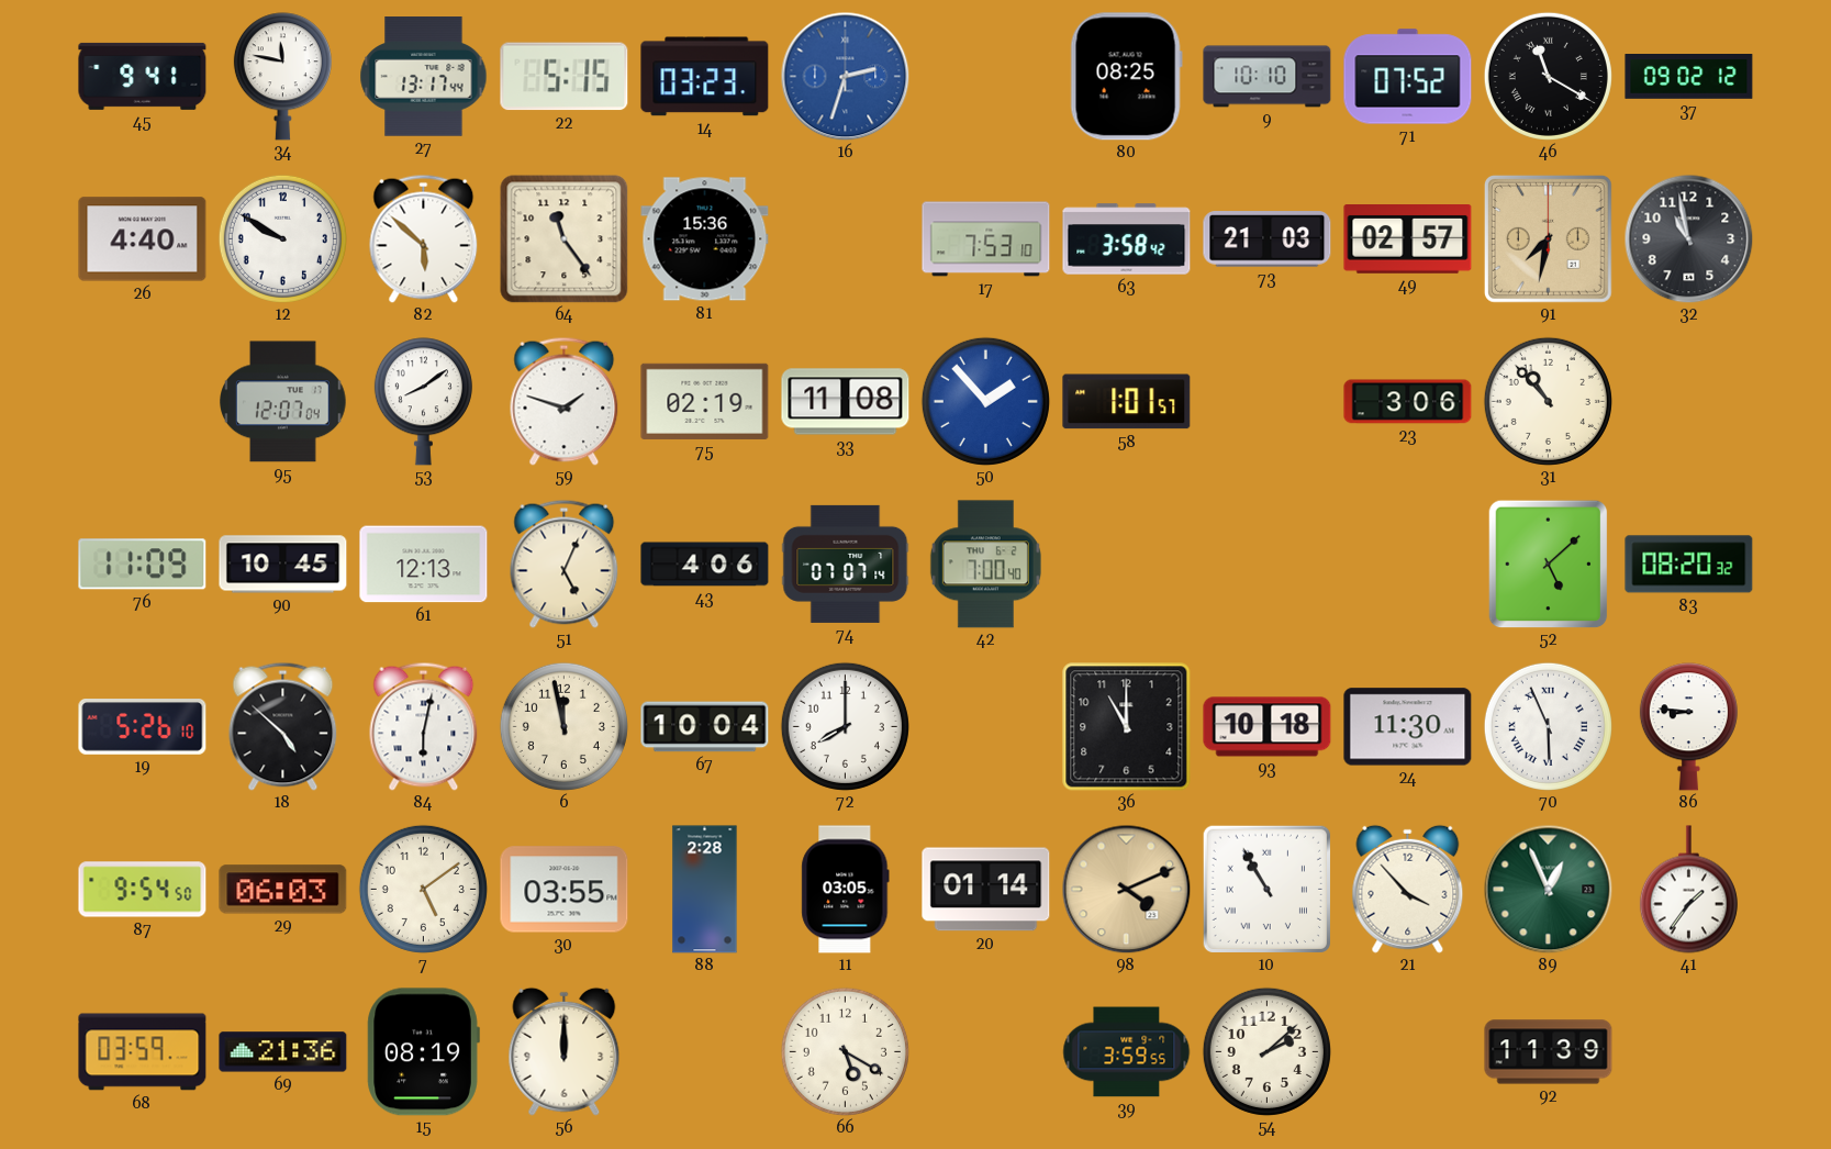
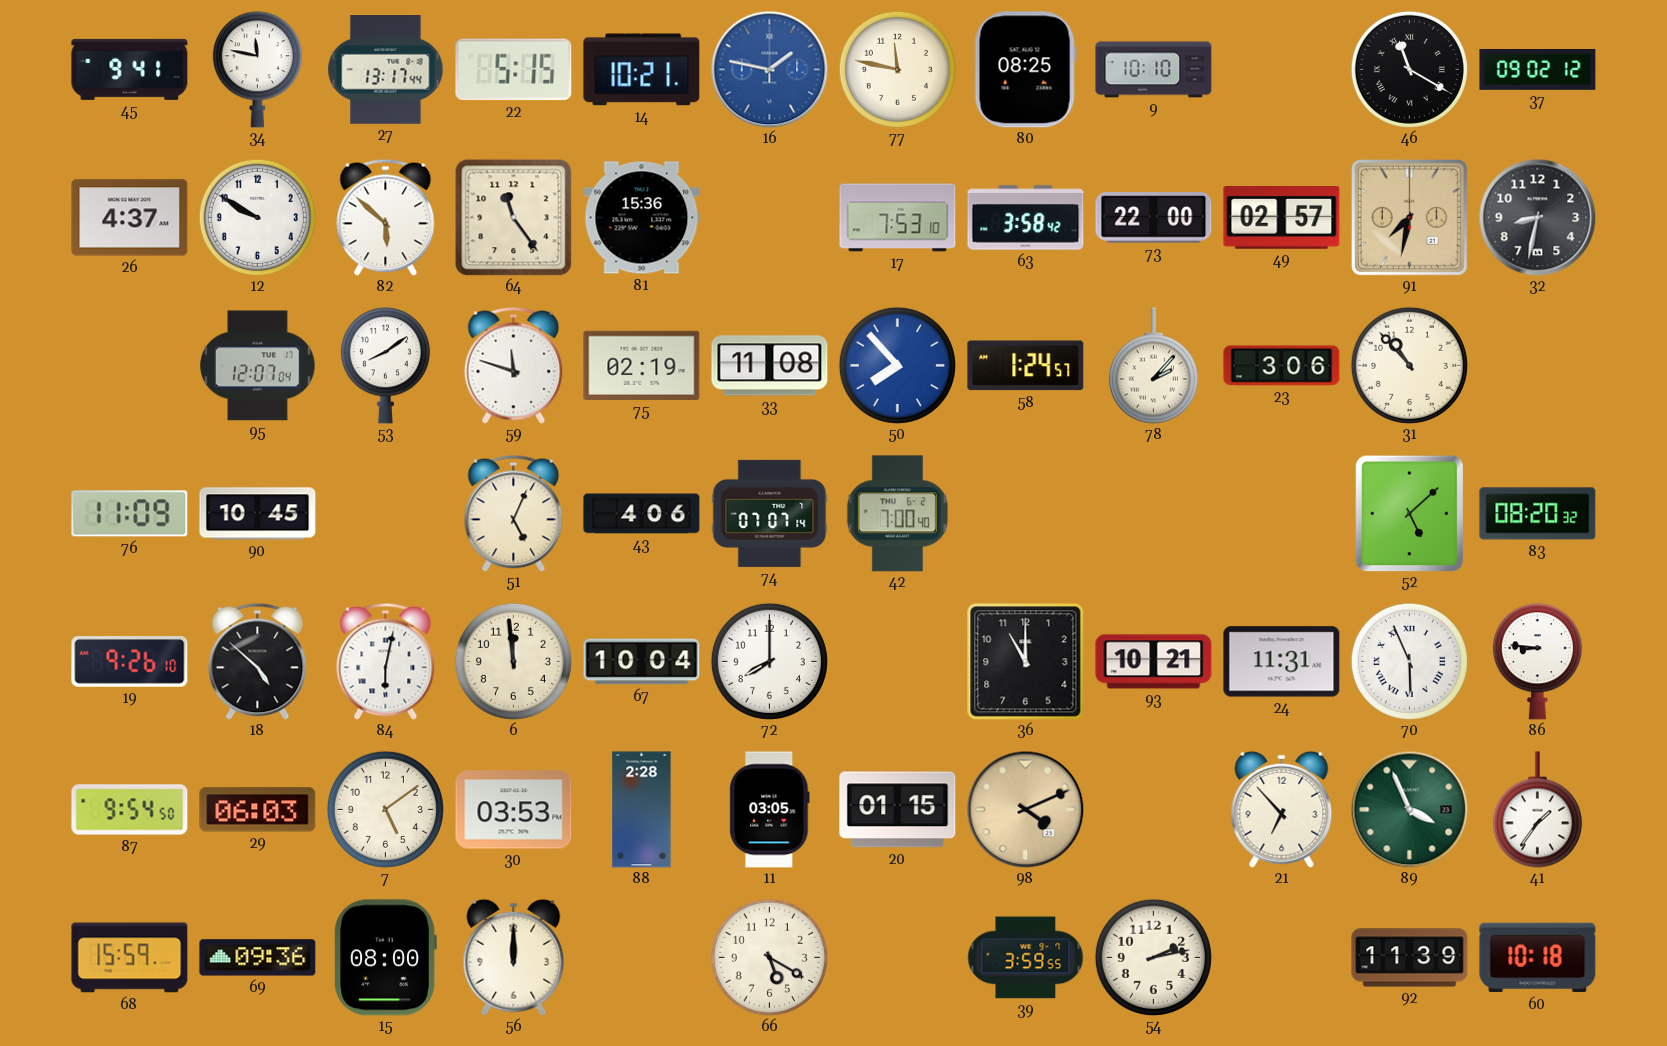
14: 03:23 -> 10:21 (642, 70)
16: 2:33 -> 1:47 (769, 69)
77: none -> 11:47 (897, 69)
71: 07:52 -> none (1408, 77)
26: 4:40 -> 4:37 (130, 218)
73: 21:03 -> 22:00 (1154, 218)
32: 10:58 -> 8:32 (1537, 217)
59: 1:48 -> 11:48 (514, 365)
50: 1:53 -> 7:53 (897, 365)
58: 1:01 -> 1:24 (1026, 366)
78: none -> 2:07 (1153, 366)
61: 12:13 -> none (424, 565)
19: 5:26 -> 9:26 (130, 662)
6: 11:58 -> 11:59 (513, 661)
93: 10:18 -> 10:21 (1154, 662)
24: 11:30 -> 11:31 (1282, 662)
30: 03:55 -> 03:53 (514, 810)
20: 01:14 -> 01:15 (898, 810)
10: 10:55 -> none (1266, 889)
21: 3:53 -> 6:53 (1282, 809)
89: 12:56 -> 3:56 (1409, 809)
68: 03:59 -> 15:59 (130, 958)
69: 21:36 -> 09:36 (258, 958)
15: 08:19 -> 08:00 (385, 958)
54: 2:08 -> 2:13 (1153, 957)
60: none -> 10:18 (1538, 958)
